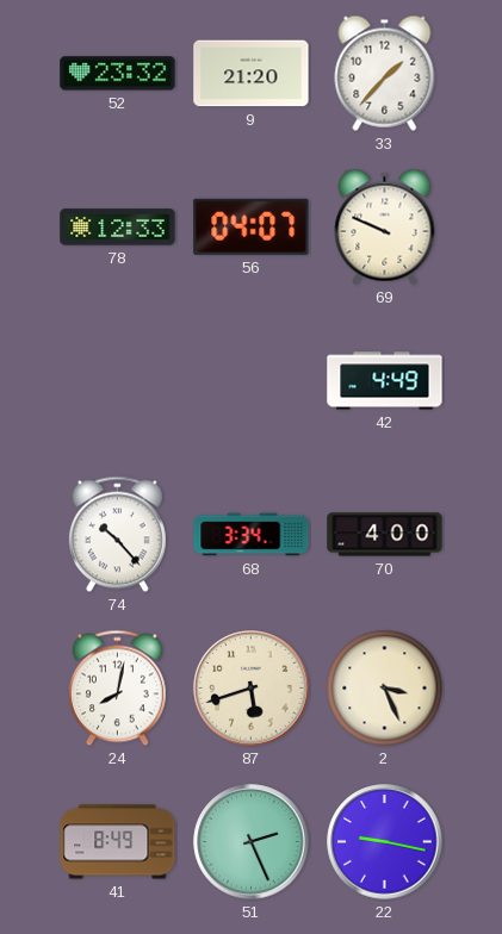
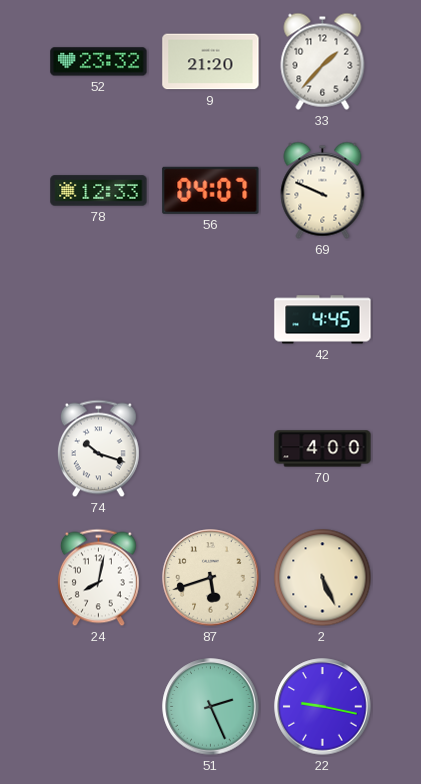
42: 4:49 -> 4:45 (323, 320)
74: 10:23 -> 10:18 (98, 449)
68: 3:34 -> none (252, 535)
2: 3:26 -> 5:26 (323, 578)
41: 8:49 -> none (118, 842)
